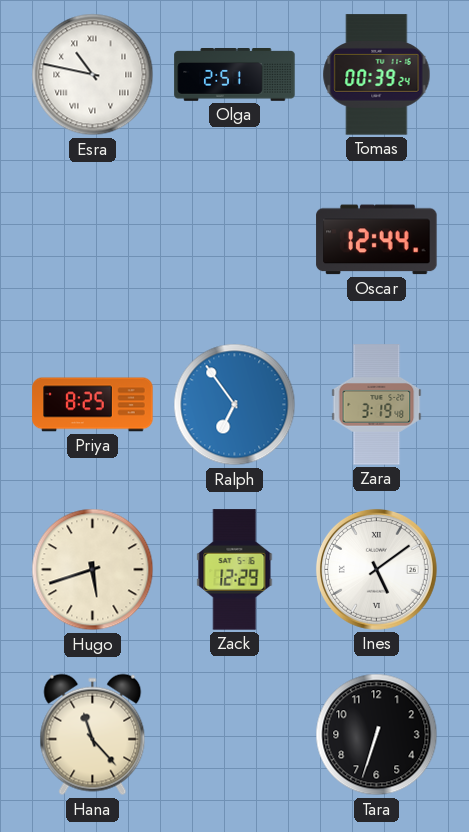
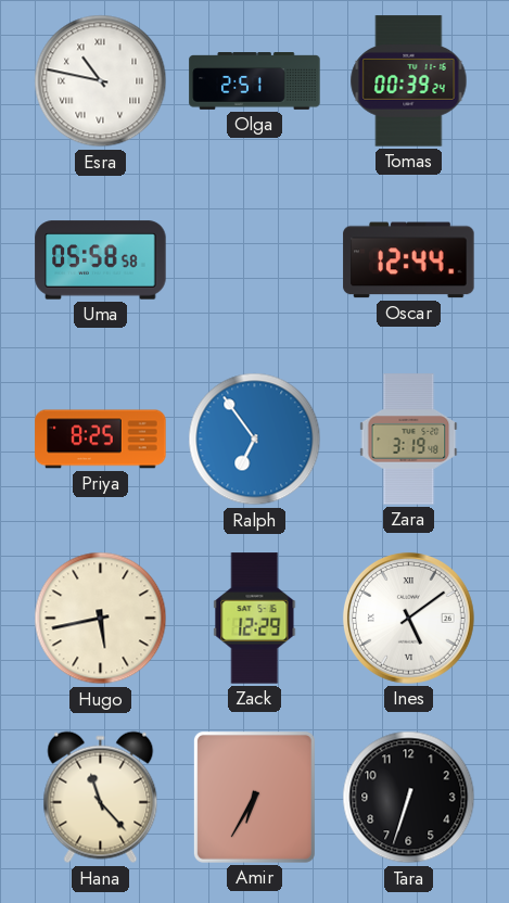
Uma: none -> 05:58 (101, 260)
Hugo: 5:42 -> 5:43 (101, 619)
Amir: none -> 6:35 (254, 797)
